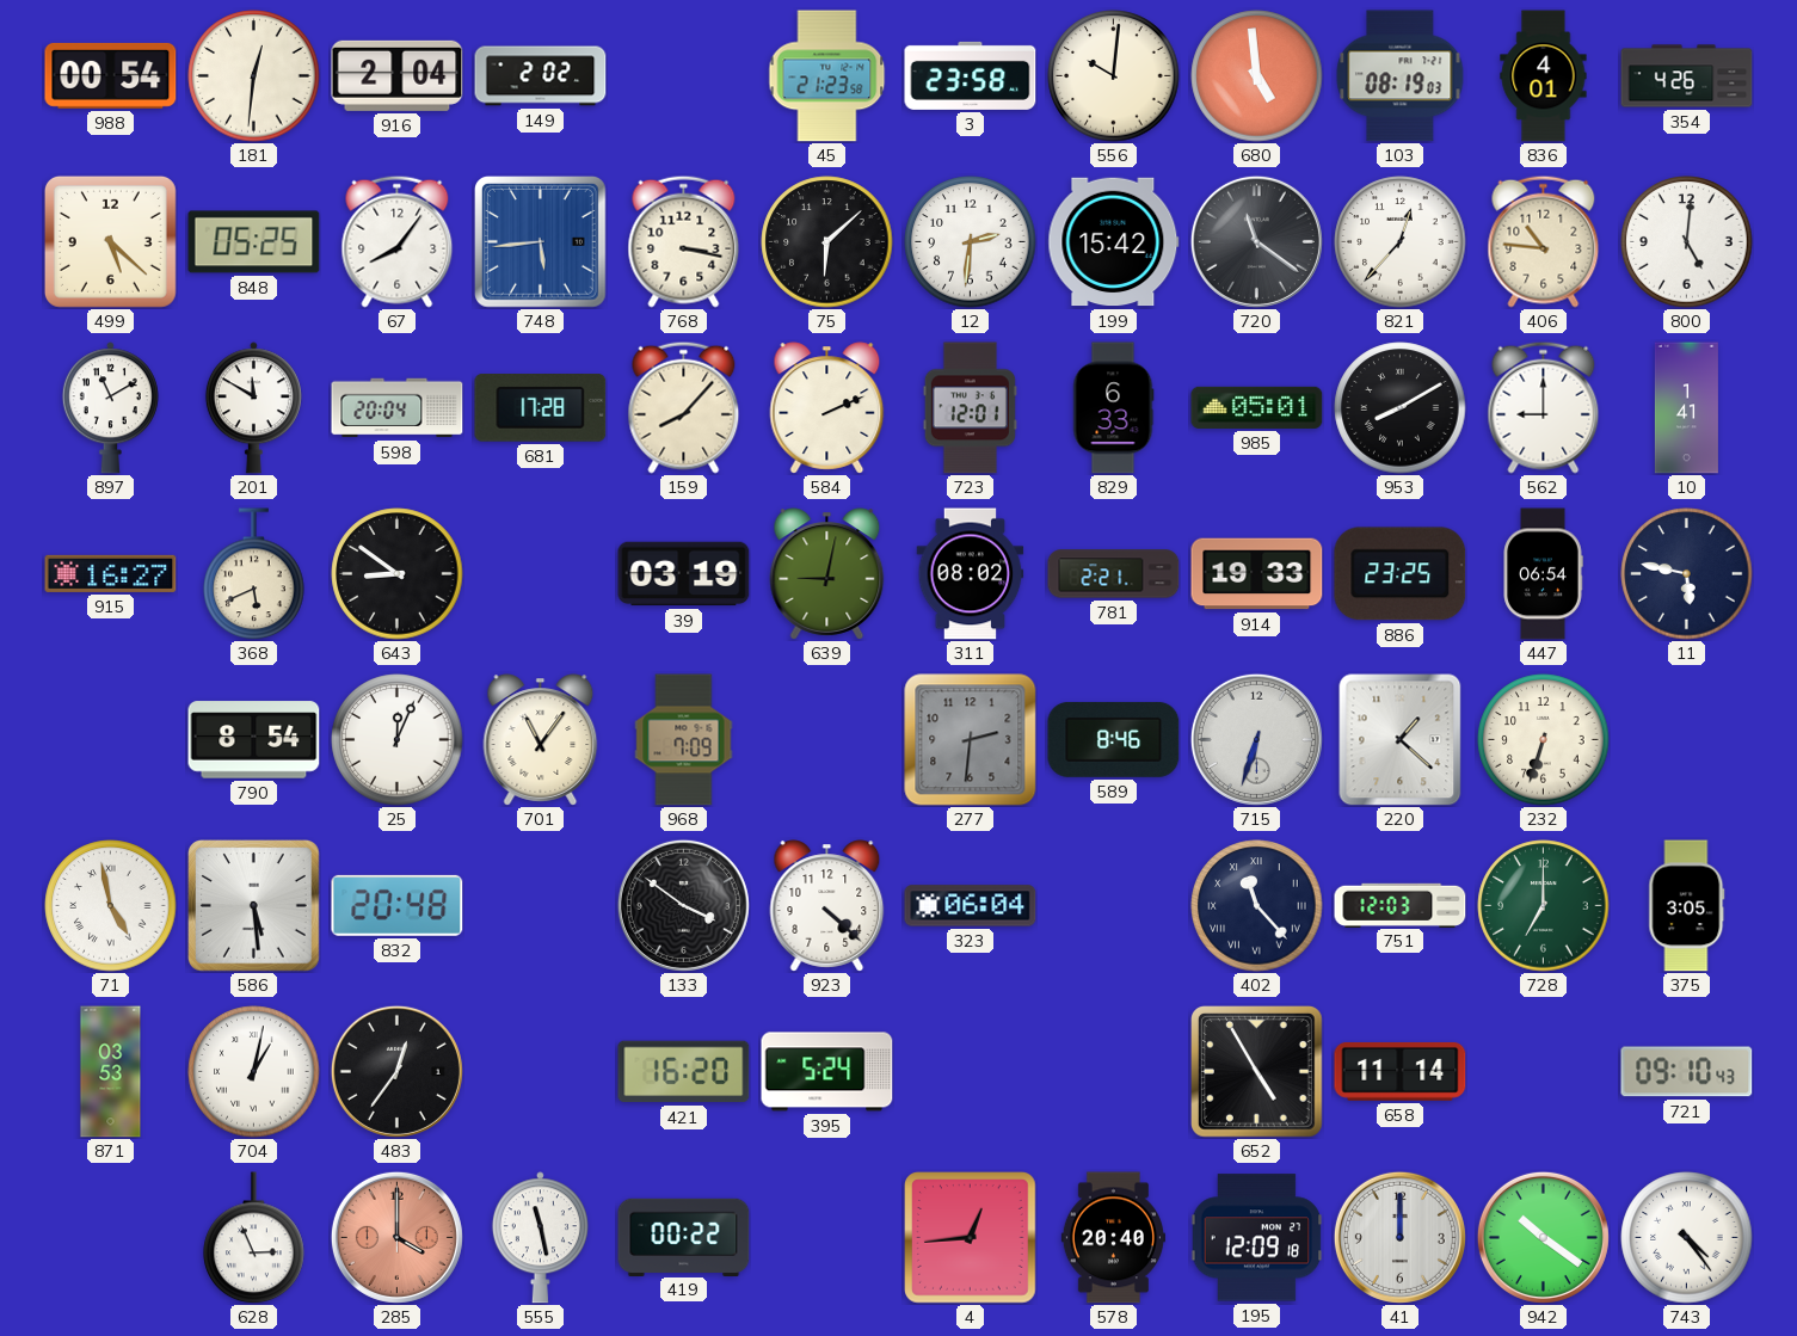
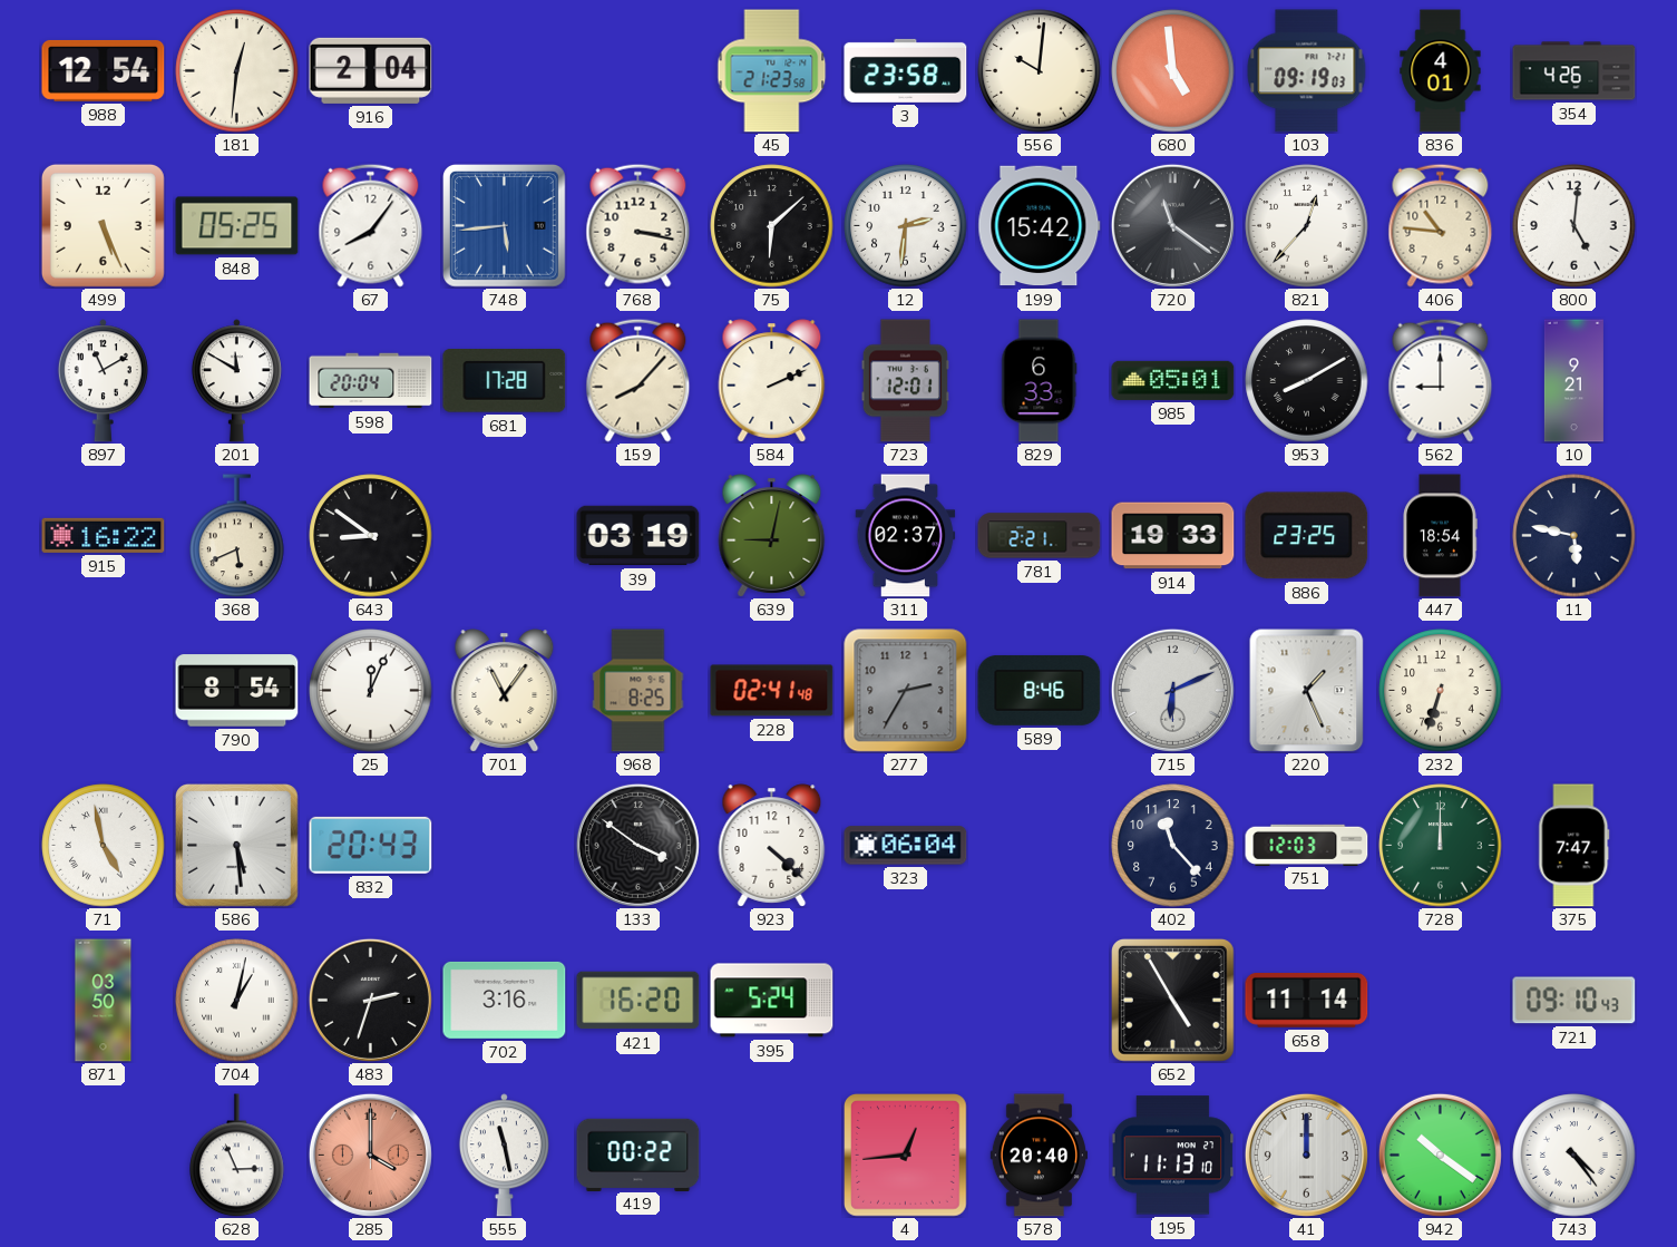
988: 00:54 -> 12:54 (104, 70)
149: 2:02 -> none (541, 76)
103: 08:19 -> 09:19 (1307, 71)
499: 5:22 -> 5:26 (103, 225)
10: 1:41 -> 9:21 (1573, 381)
915: 16:27 -> 16:22 (104, 535)
311: 08:02 -> 02:37 (906, 536)
447: 06:54 -> 18:54 (1440, 536)
968: 7:09 -> 8:25 (638, 691)
228: none -> 02:41 (772, 691)
277: 2:31 -> 2:35 (906, 691)
715: 6:33 -> 6:11 (1172, 690)
220: 1:22 -> 1:26 (1307, 691)
832: 20:48 -> 20:43 (371, 845)
402 numerals: Roman -> Arabic (1173, 846)
728: 7:00 -> 12:00 (1441, 846)
375: 3:05 -> 7:47 (1574, 846)
871: 03:53 -> 03:50 (104, 1001)
483: 12:36 -> 2:33 (370, 1000)
702: none -> 3:16 (505, 1000)
195: 12:09 -> 11:13 (1172, 1156)
